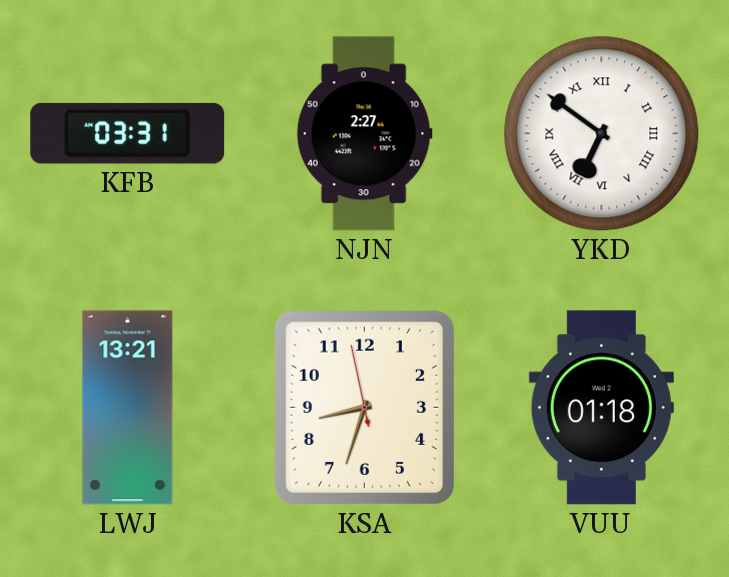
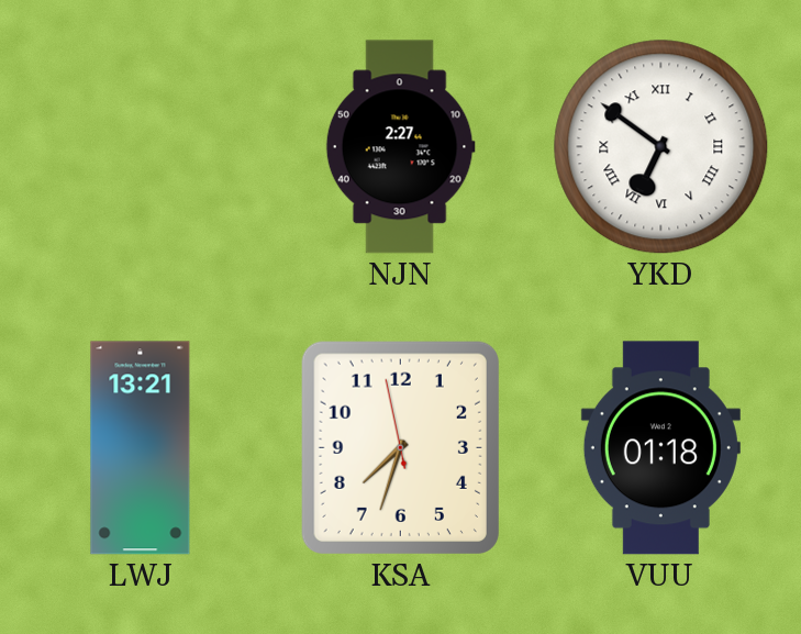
KFB: 03:31 -> none (128, 133)
KSA: 8:32 -> 7:32 (400, 447)
